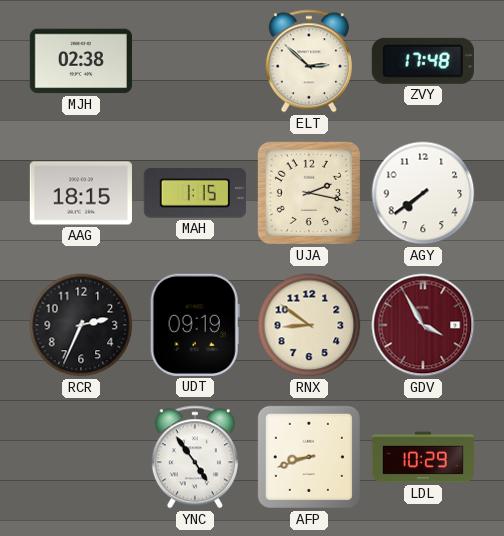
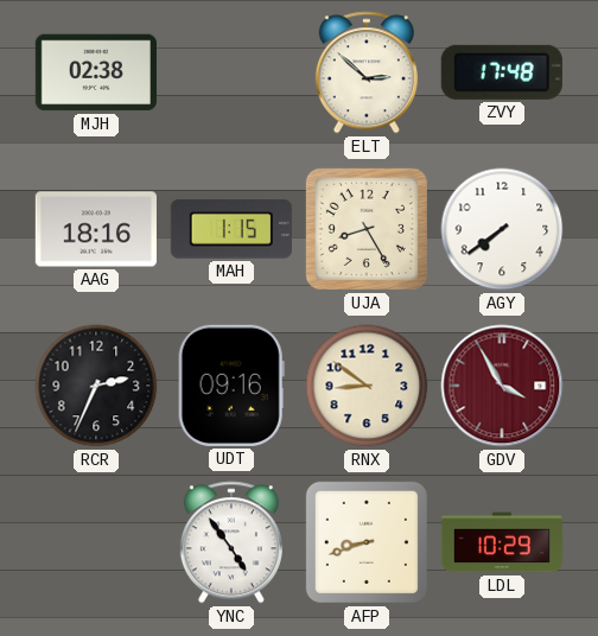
AAG: 18:15 -> 18:16 (96, 229)
UJA: 2:17 -> 8:25 (367, 229)
UDT: 09:19 -> 09:16 (231, 386)
